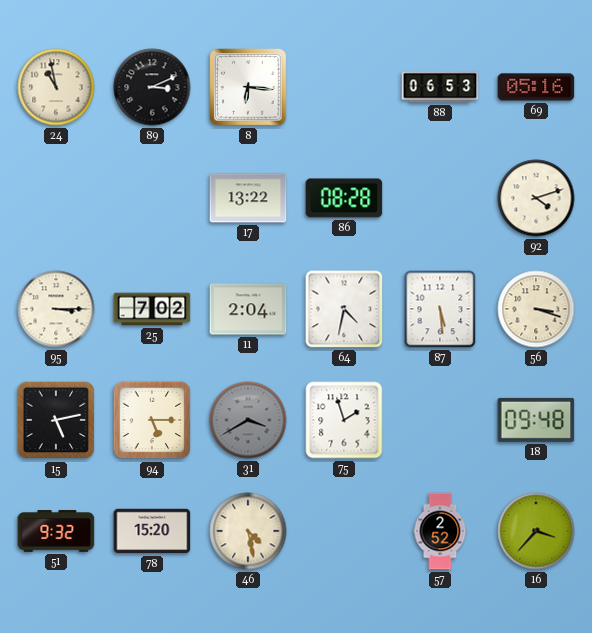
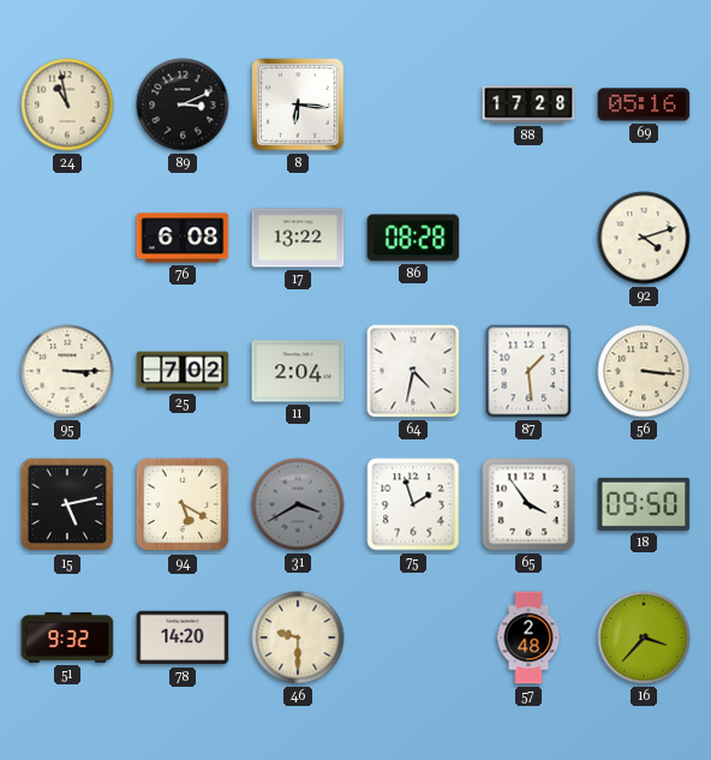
88: 06:53 -> 17:28 (528, 104)
76: none -> 6:08 (183, 238)
87: 5:29 -> 1:29 (528, 371)
56: 3:18 -> 3:16 (644, 371)
94: 5:15 -> 5:20 (183, 504)
65: none -> 3:54 (528, 504)
18: 09:48 -> 09:50 (644, 504)
78: 15:20 -> 14:20 (183, 638)
46: 4:28 -> 9:30 (298, 638)
57: 2:52 -> 2:48 (528, 638)
